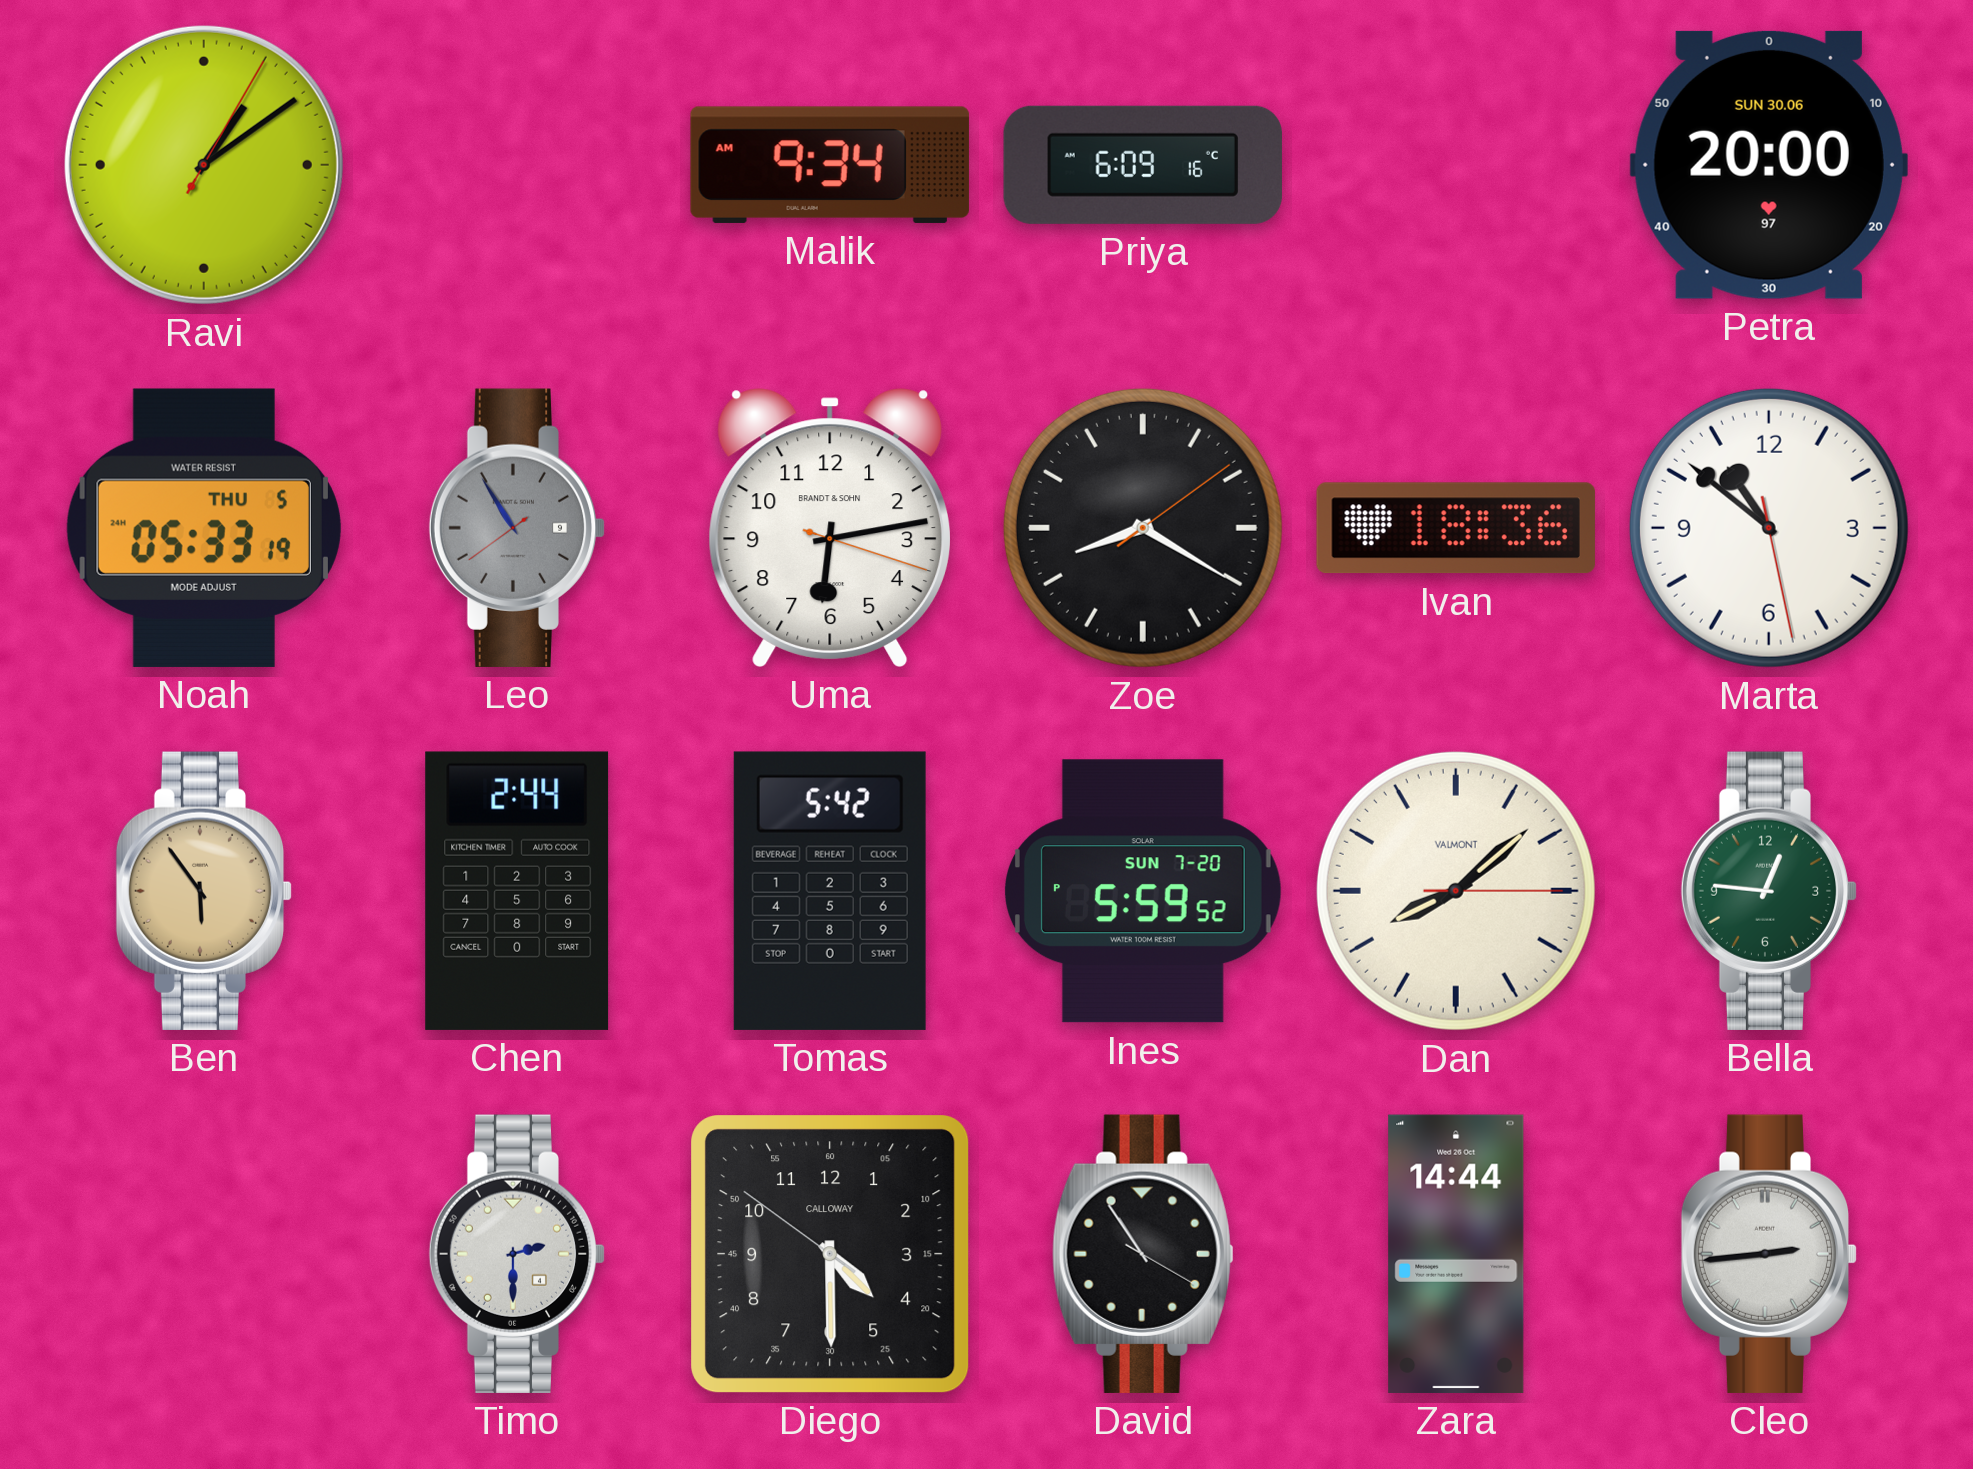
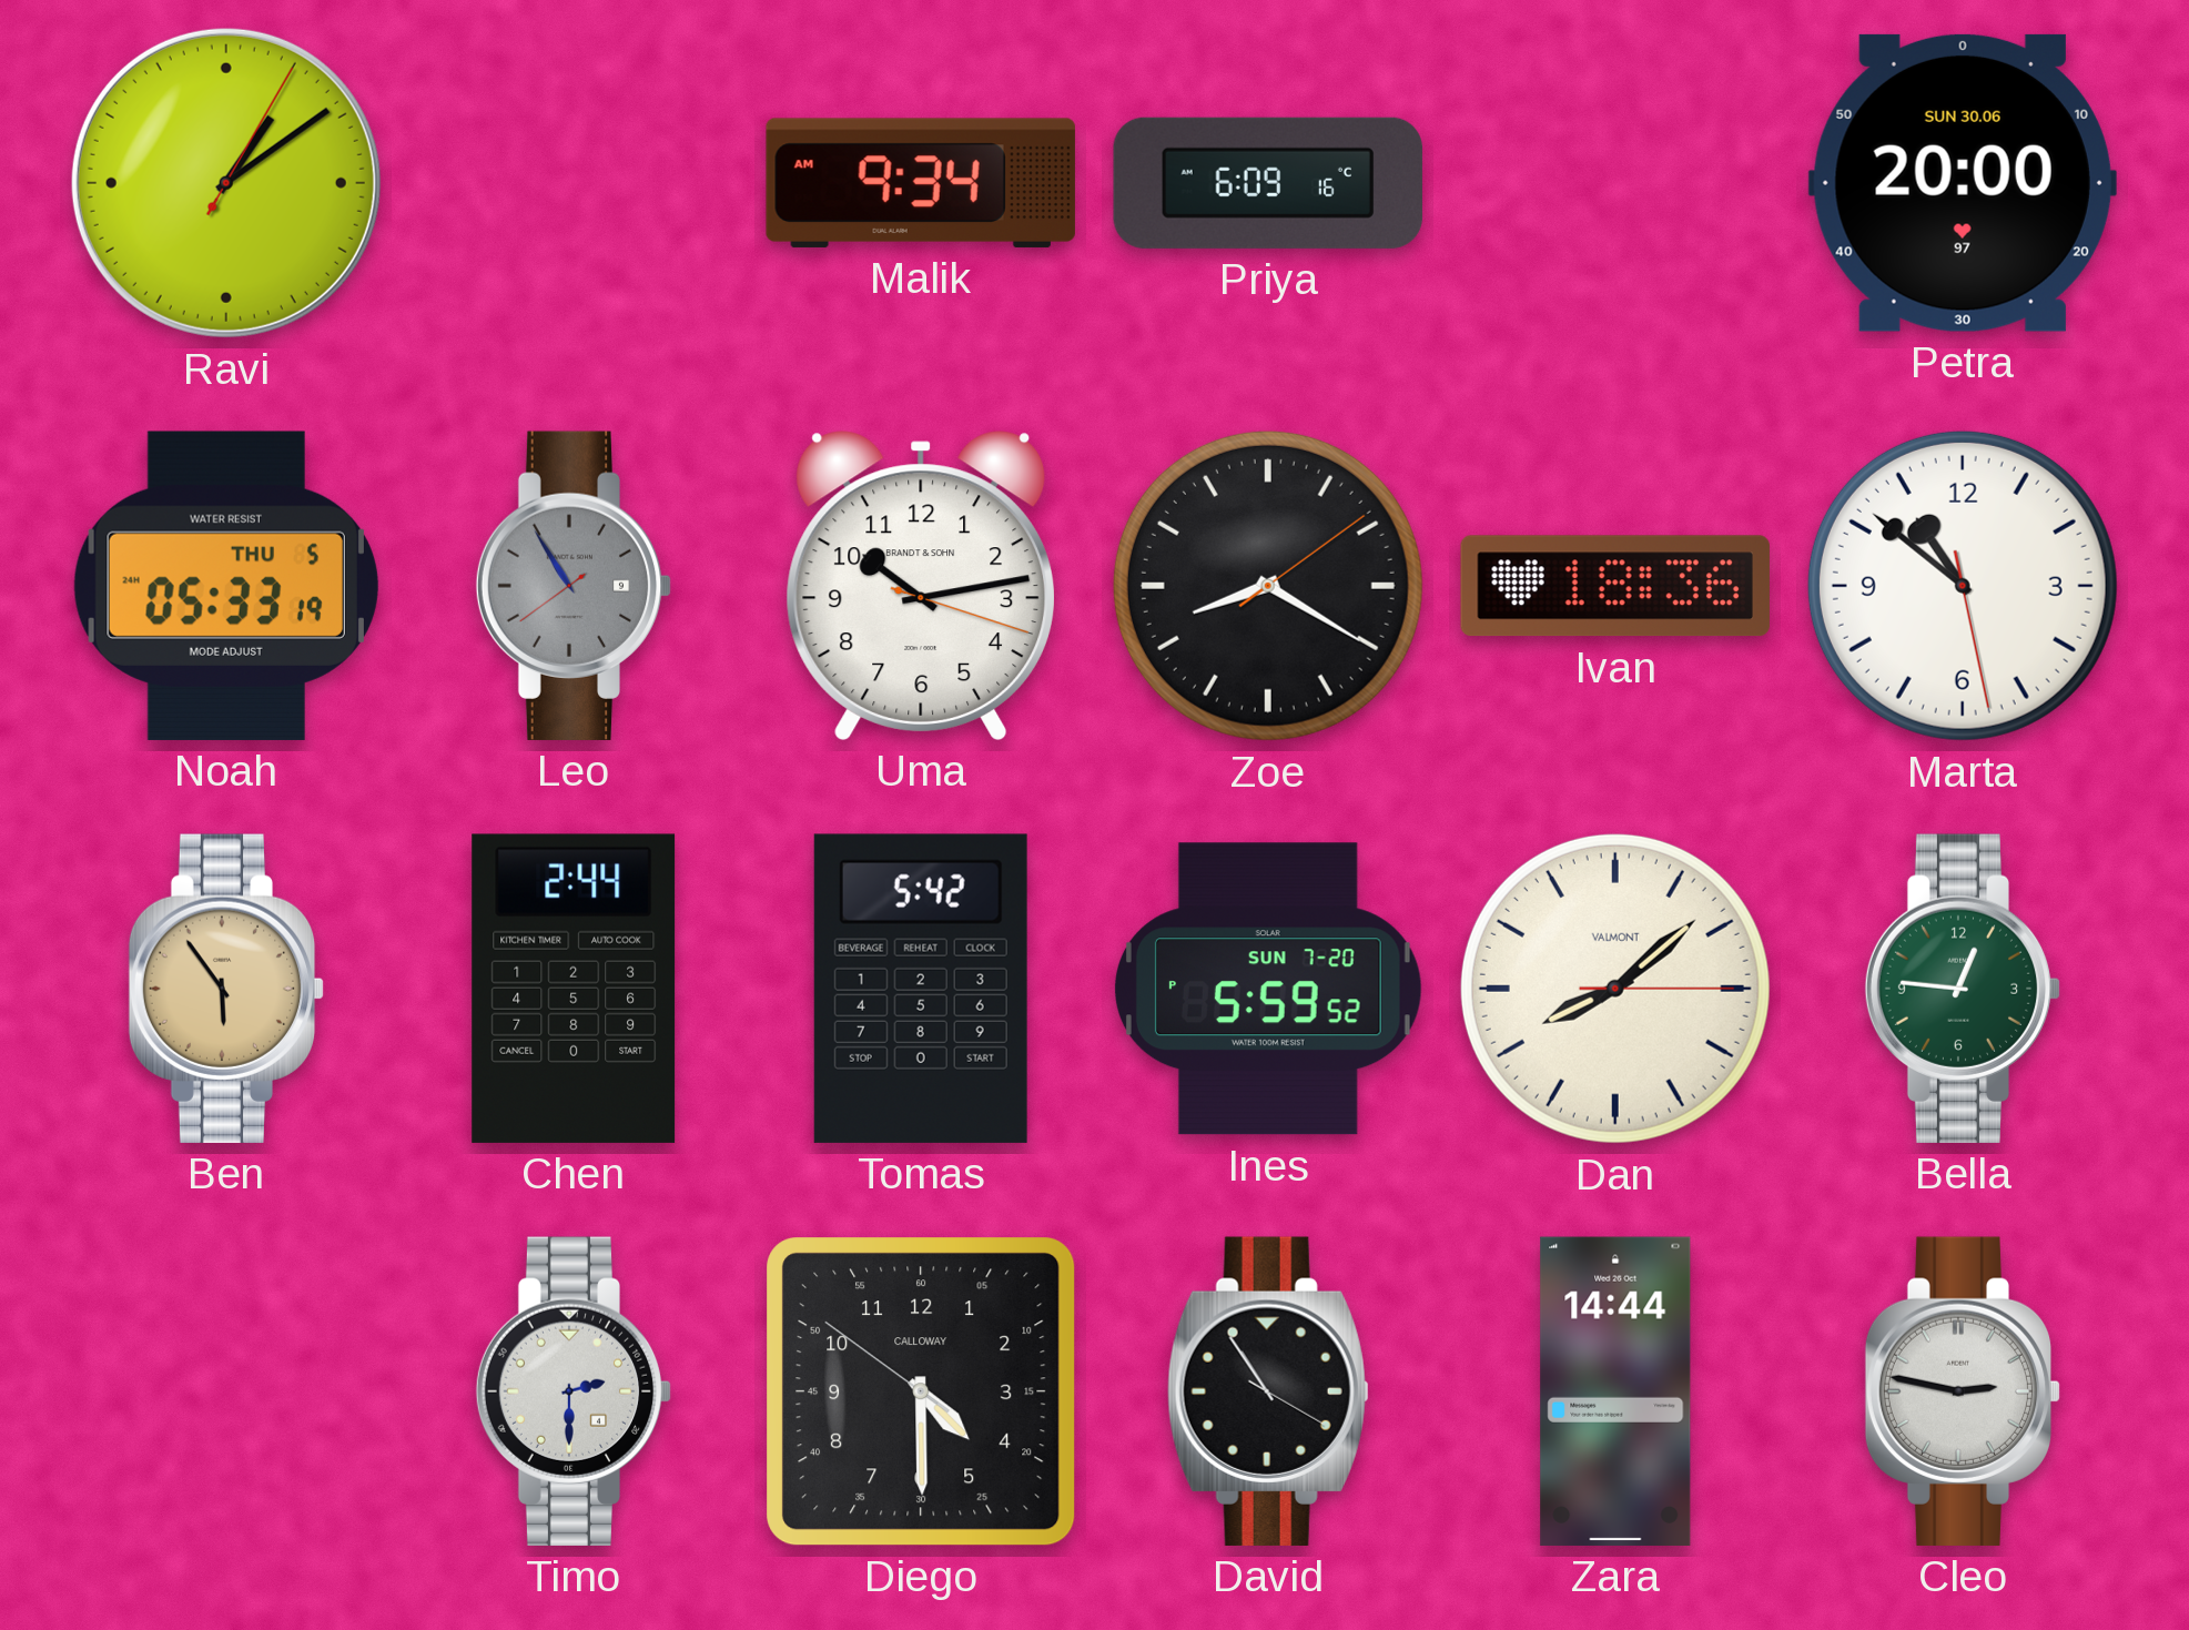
Uma: 6:13 -> 10:13 (920, 586)
Cleo: 2:44 -> 2:47 (1963, 1391)
